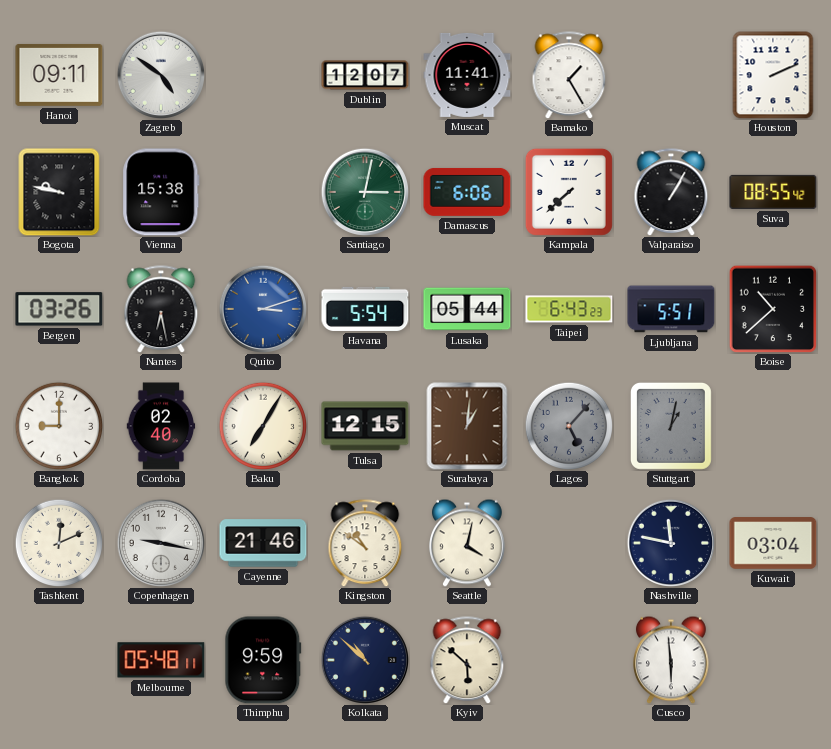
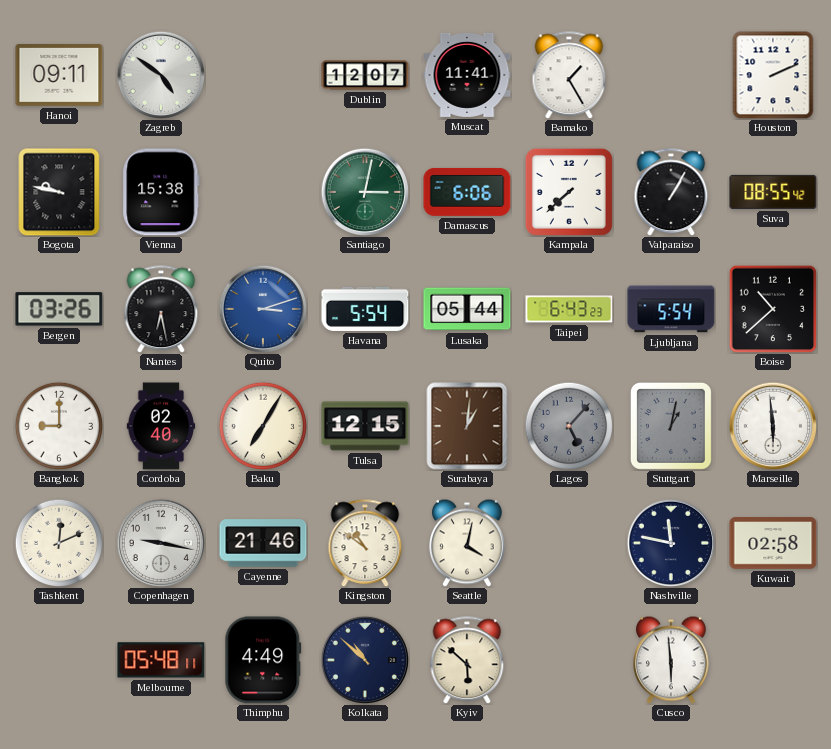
Ljubljana: 5:51 -> 5:54 (671, 309)
Marseille: none -> 5:59 (772, 425)
Kuwait: 03:04 -> 02:58 (773, 543)
Thimphu: 9:59 -> 4:49 (263, 660)
